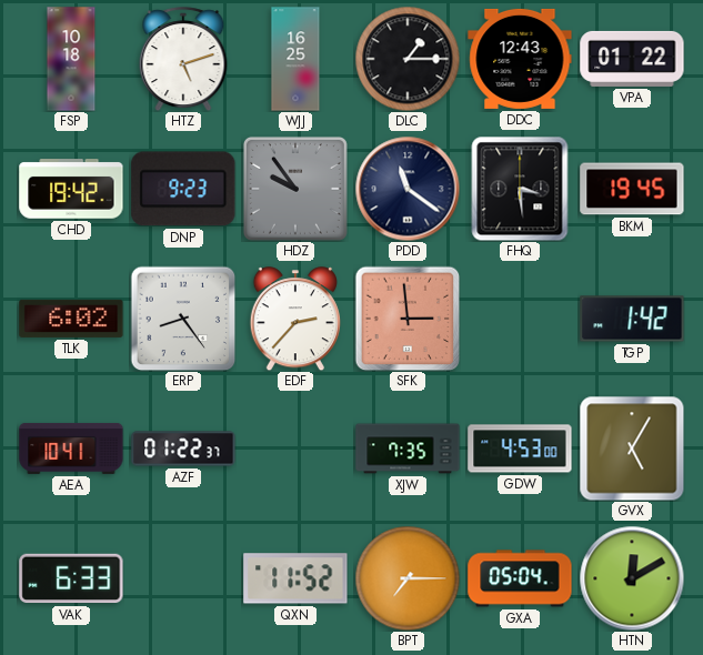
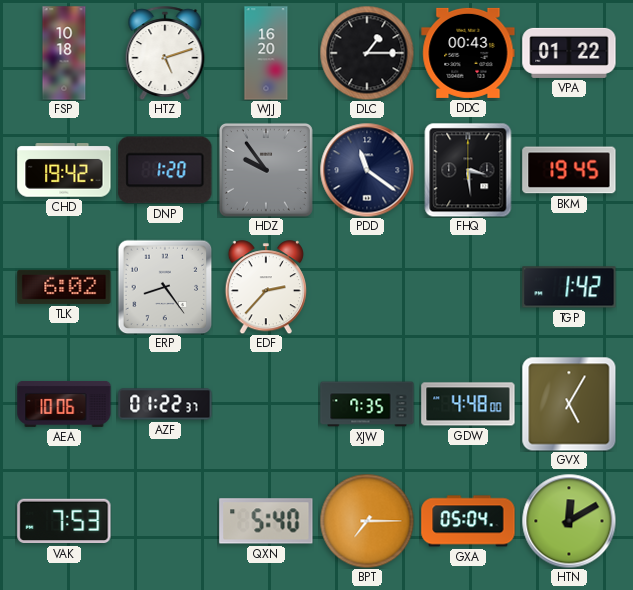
WJJ: 16:25 -> 16:20 (266, 53)
DDC: 12:43 -> 00:43 (468, 53)
DNP: 9:23 -> 1:20 (165, 170)
SFK: 2:59 -> none (408, 319)
AEA: 10:41 -> 10:06 (64, 404)
GDW: 4:53 -> 4:48 (468, 404)
VAK: 6:33 -> 7:53 (64, 521)
QXN: 11:52 -> 5:40 (266, 521)
